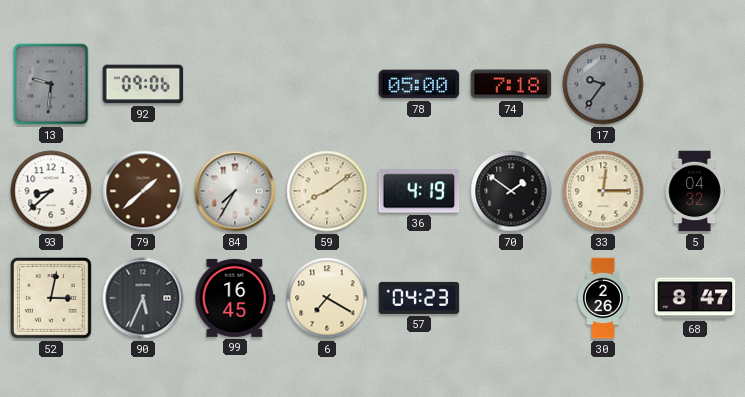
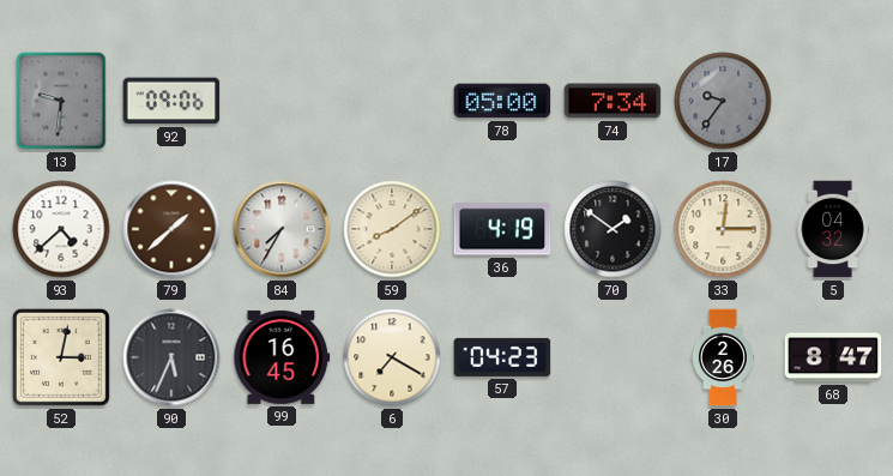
74: 7:18 -> 7:34 (613, 101)
93: 8:38 -> 4:38 (61, 229)
